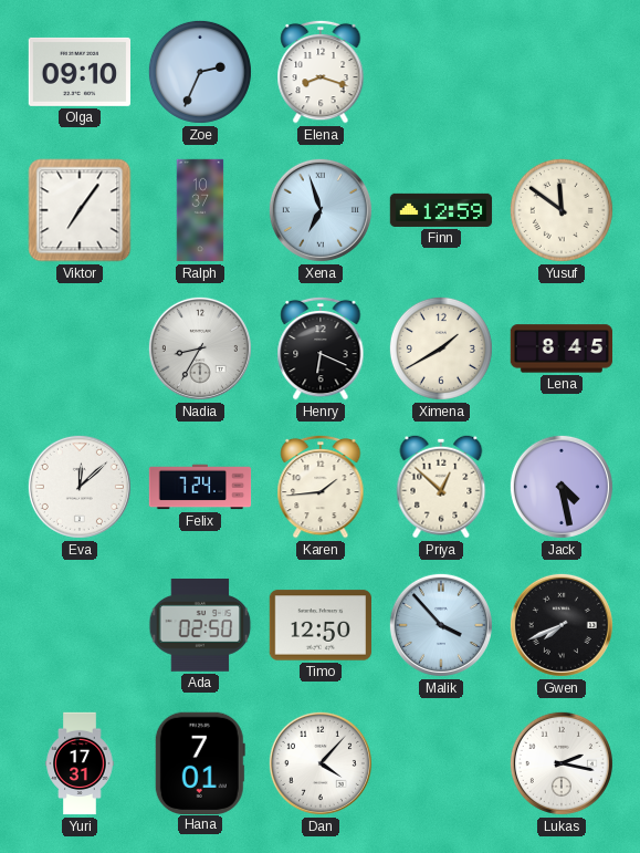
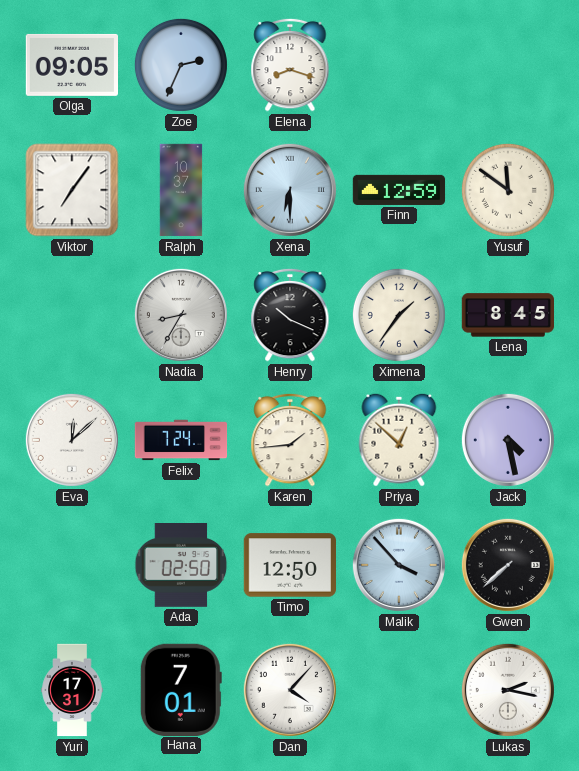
Olga: 09:10 -> 09:05 (71, 65)
Xena: 6:57 -> 6:30 (290, 190)
Henry: 6:19 -> 10:19 (290, 315)
Ximena: 1:40 -> 1:36 (399, 315)
Gwen: 7:41 -> 7:38 (508, 565)
